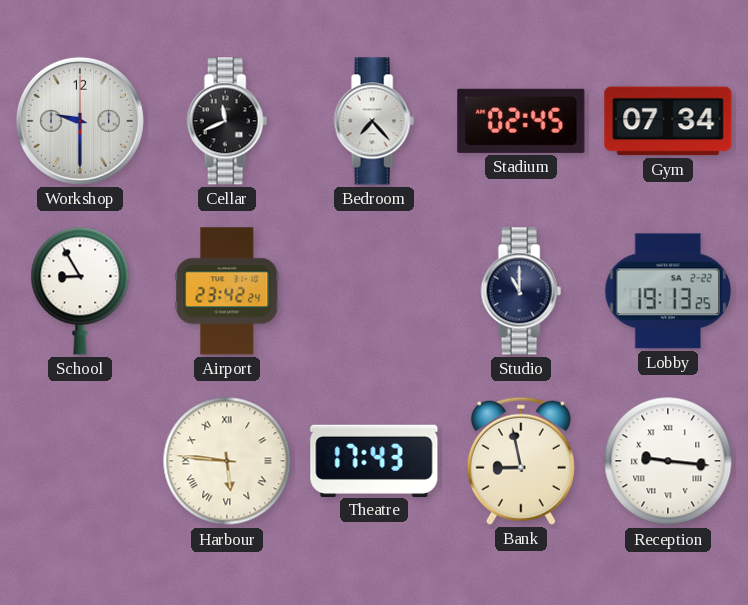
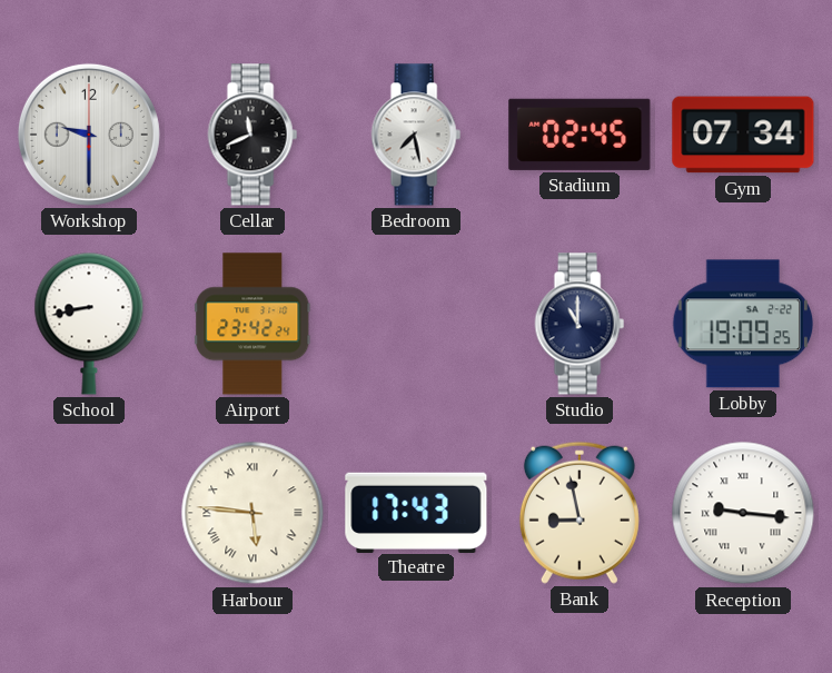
Bedroom: 7:23 -> 7:28 (416, 135)
School: 8:55 -> 8:43 (89, 324)
Lobby: 19:13 -> 19:09 (743, 324)
